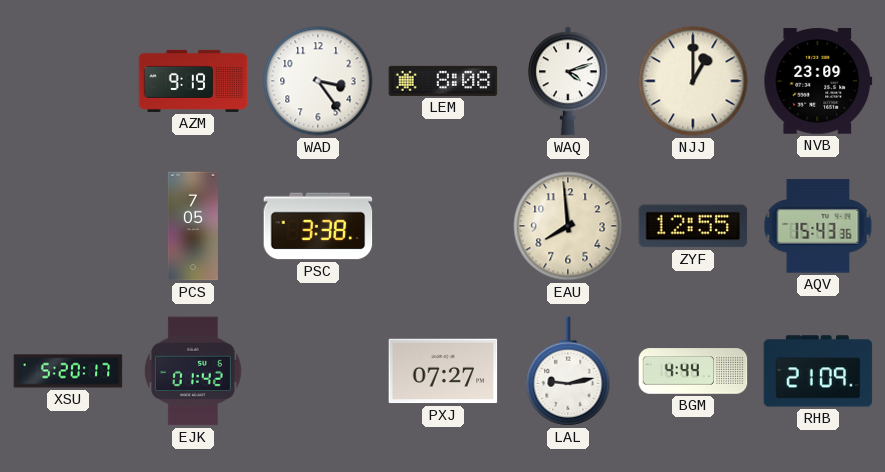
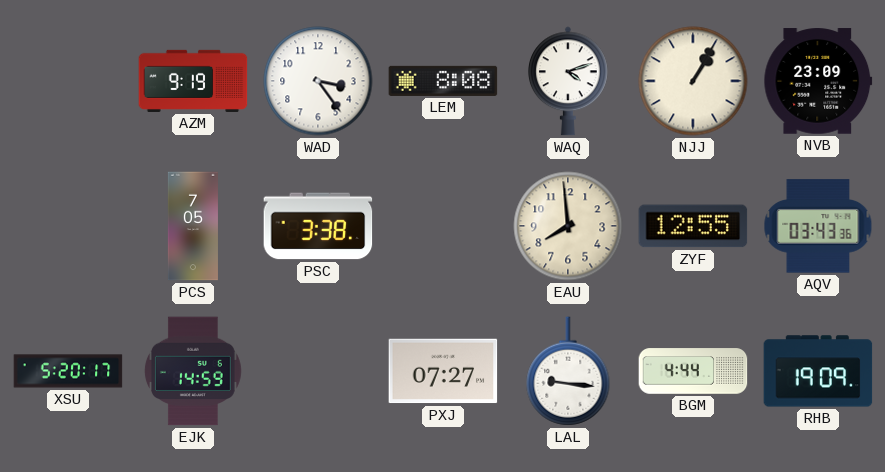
NJJ: 1:00 -> 1:05 (693, 81)
AQV: 15:43 -> 03:43 (818, 226)
EJK: 01:42 -> 14:59 (193, 371)
LAL: 9:13 -> 9:16 (568, 371)
RHB: 21:09 -> 19:09 (818, 371)
